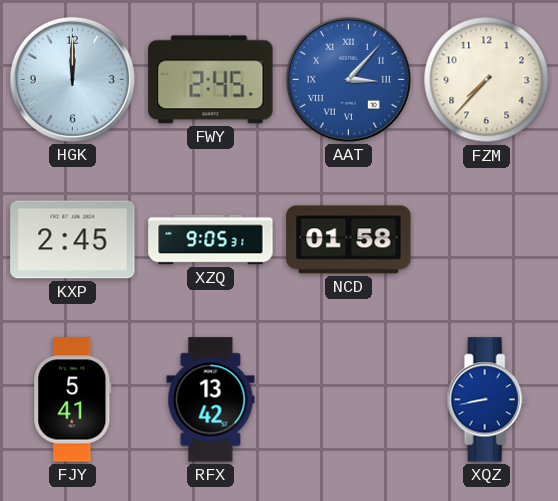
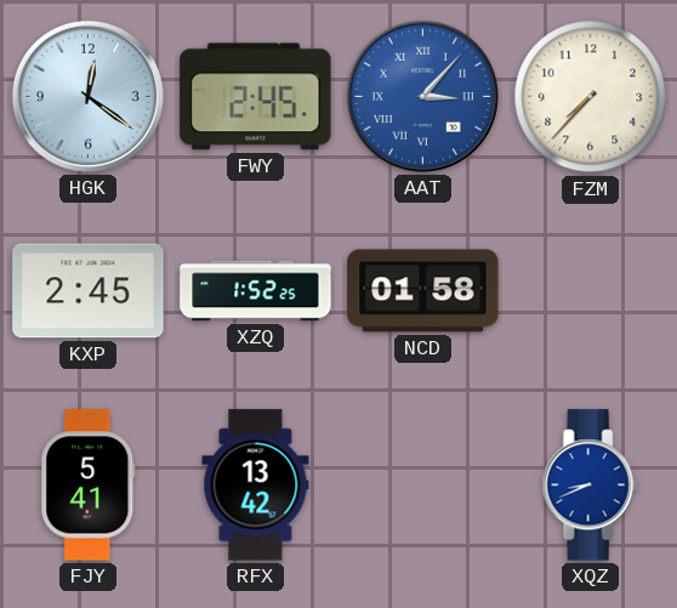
HGK: 12:00 -> 12:21 (87, 96)
XZQ: 9:05 -> 1:52 (256, 291)
XQZ: 8:43 -> 8:41 (590, 485)
